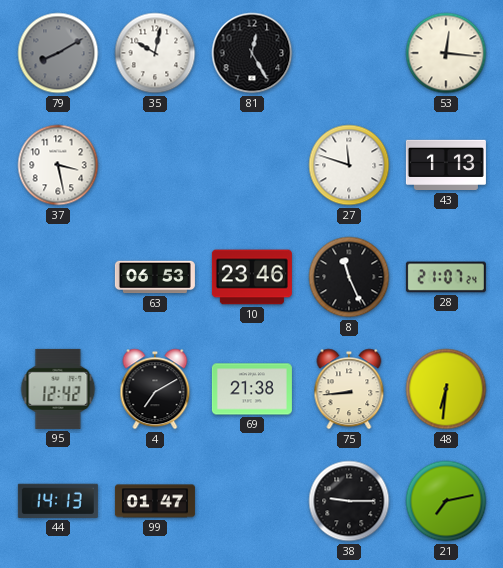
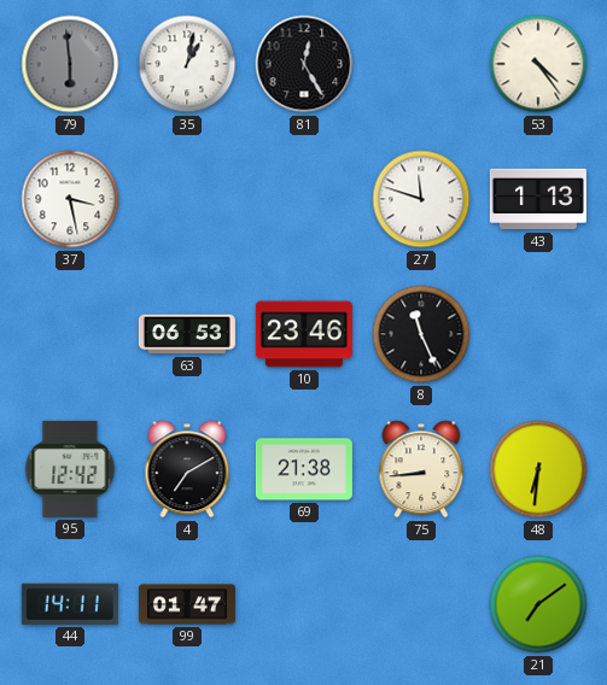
79: 8:10 -> 5:59 (70, 64)
35: 10:02 -> 1:02 (187, 64)
53: 12:16 -> 4:24 (538, 64)
28: 21:07 -> none (446, 277)
44: 14:13 -> 14:11 (70, 604)
38: 9:15 -> none (349, 501)
21: 7:13 -> 7:09 (538, 604)
